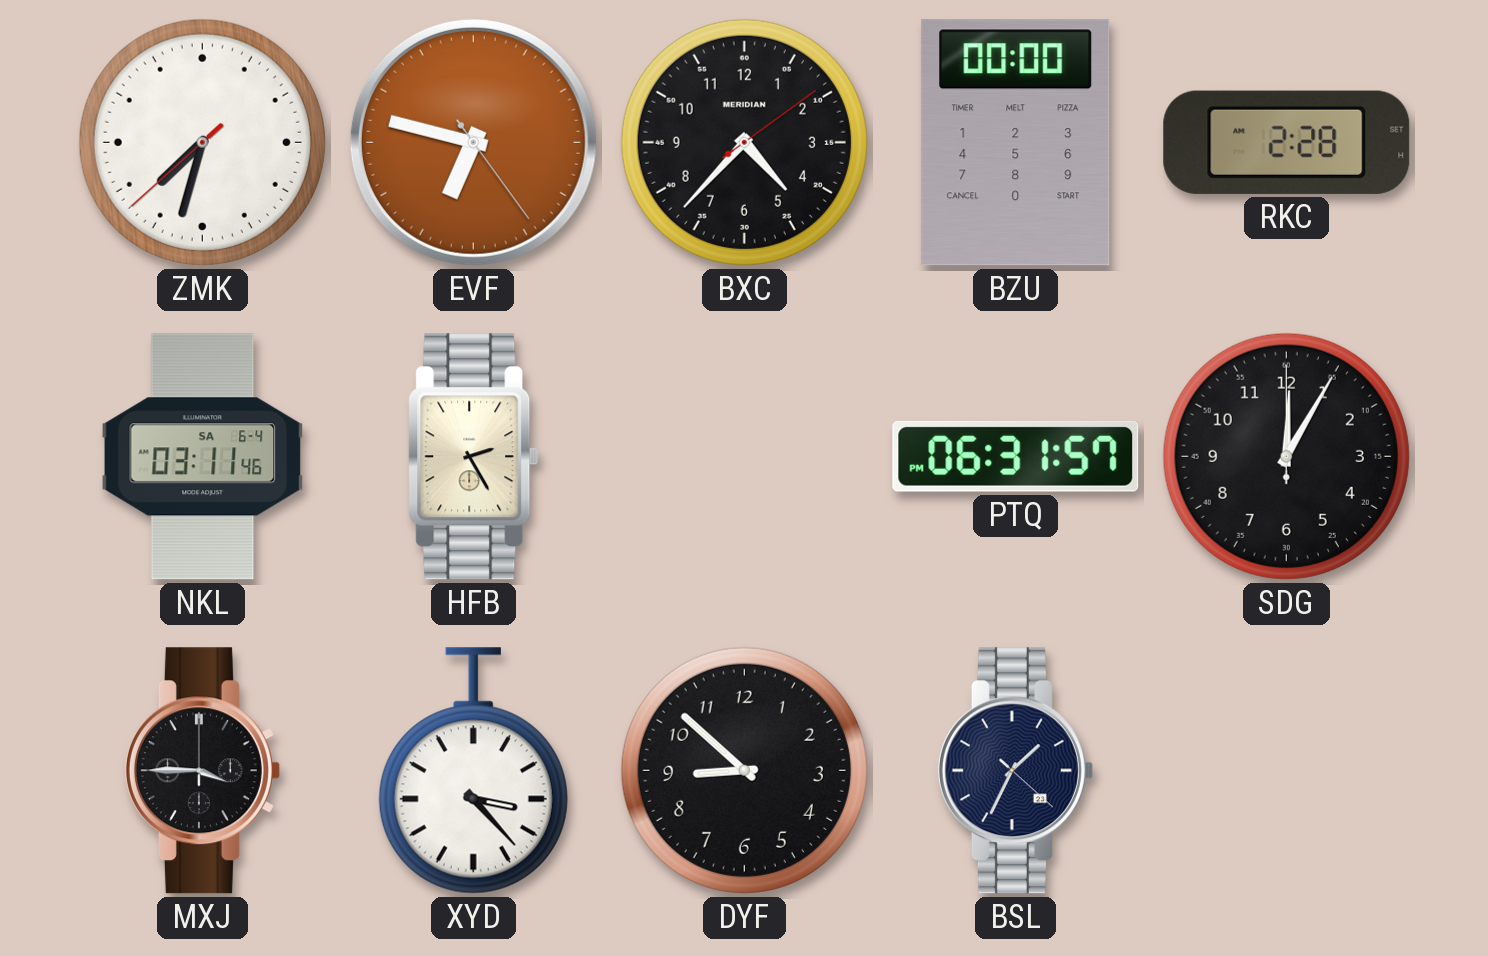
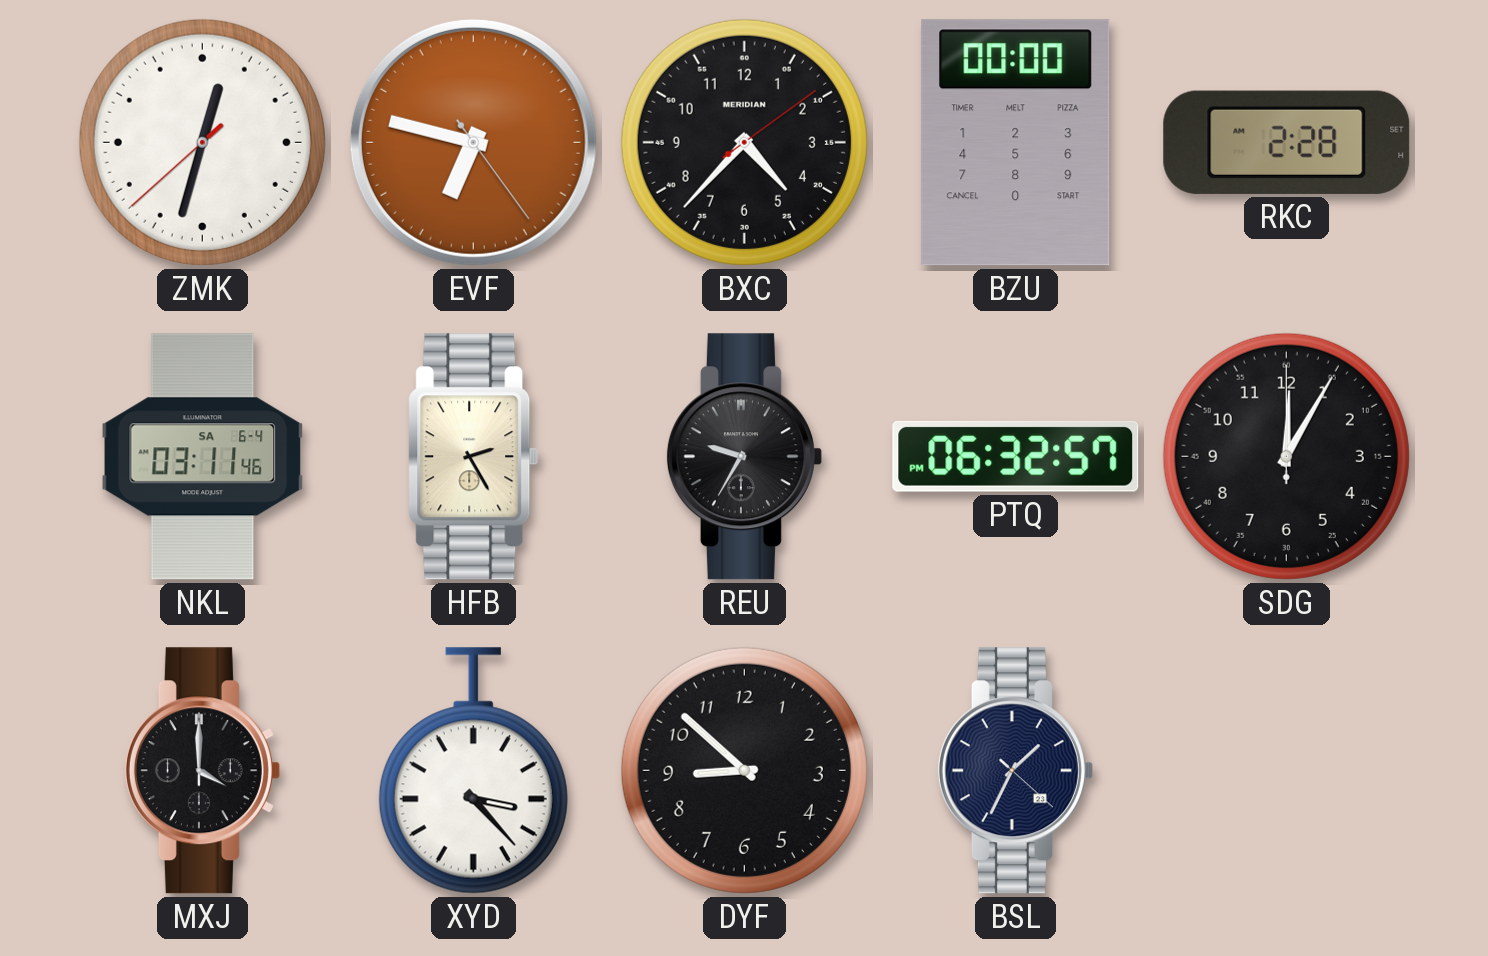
ZMK: 7:32 -> 12:32 (202, 142)
REU: none -> 9:35 (744, 457)
PTQ: 06:31 -> 06:32 (1016, 456)
MXJ: 3:45 -> 4:00 (202, 771)
